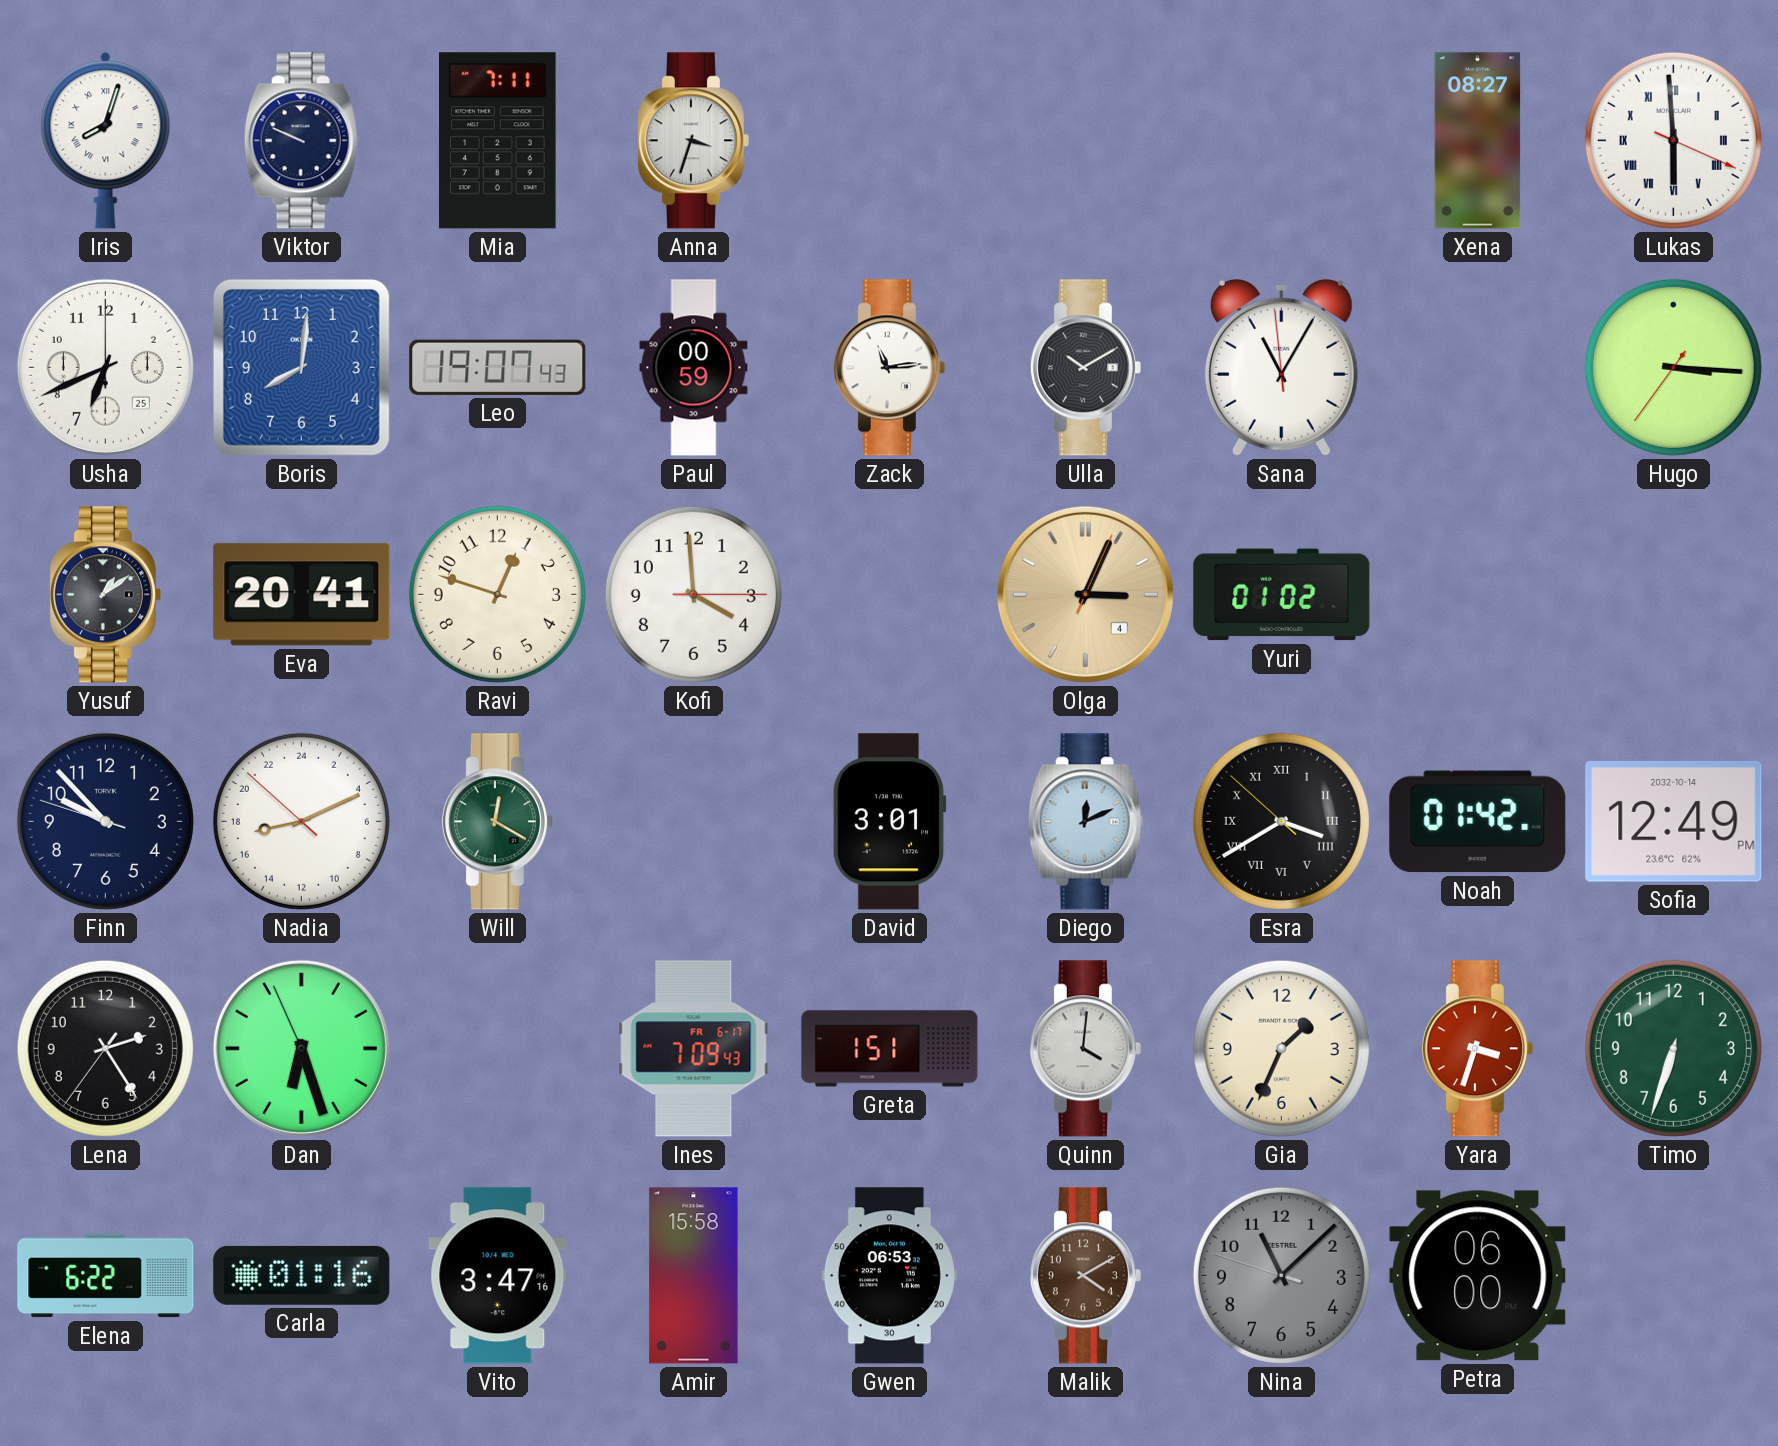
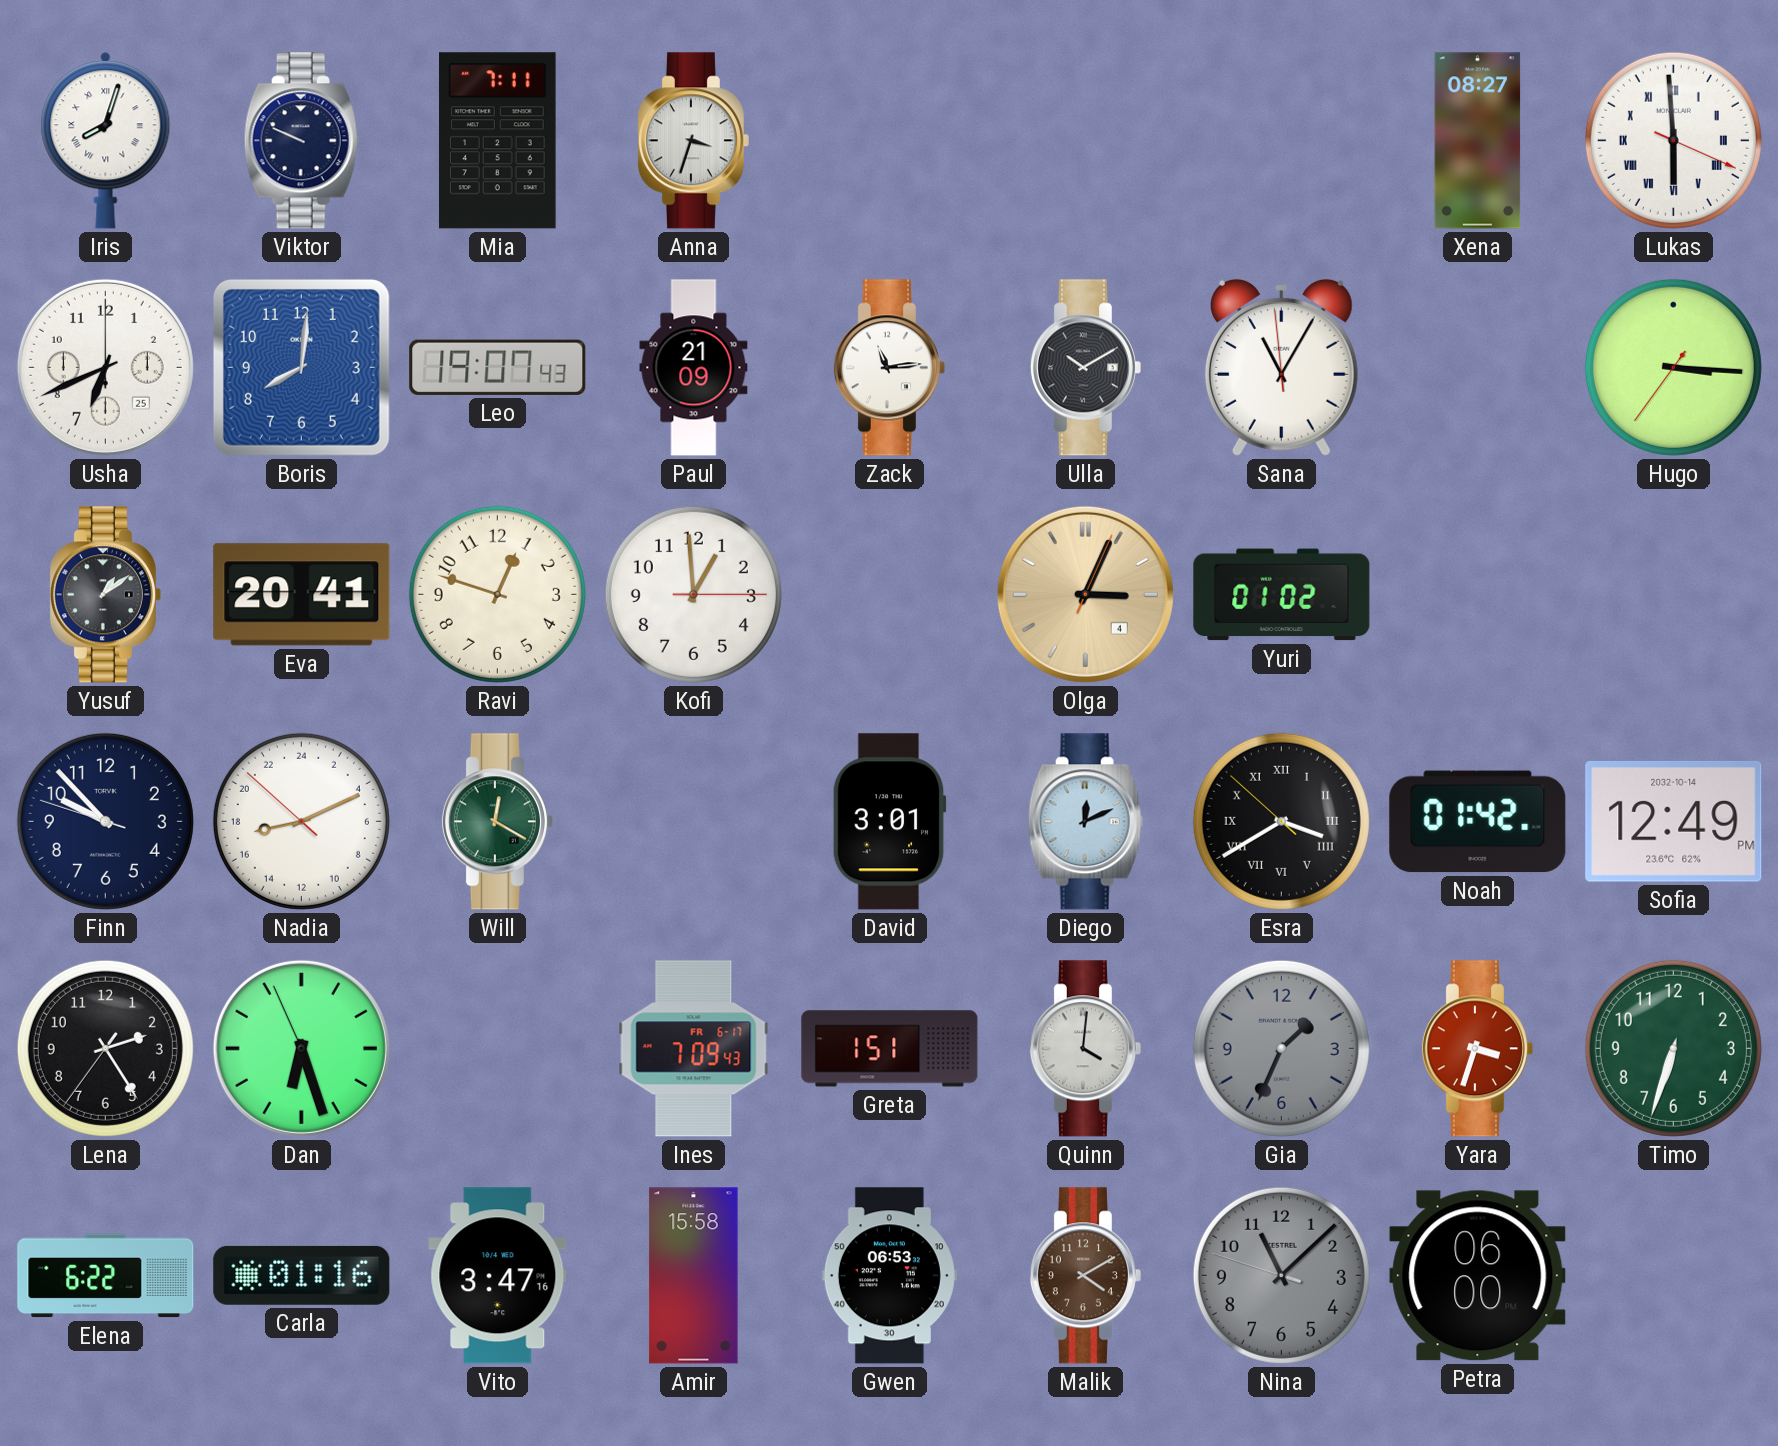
Paul: 00:59 -> 21:09 (694, 368)
Kofi: 3:59 -> 12:59 (693, 594)
Gia dial: cream -> grey (1281, 1048)
